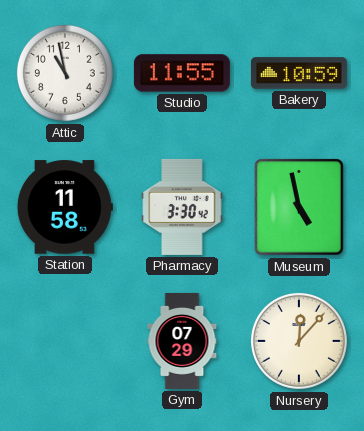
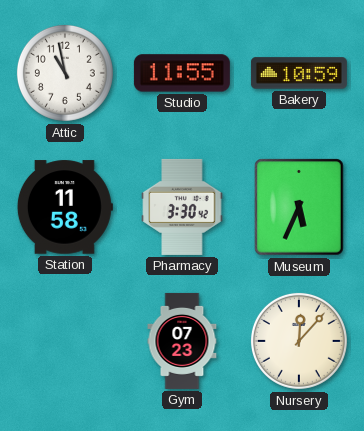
Museum: 4:58 -> 5:34 (299, 207)
Gym: 07:29 -> 07:23 (182, 341)
